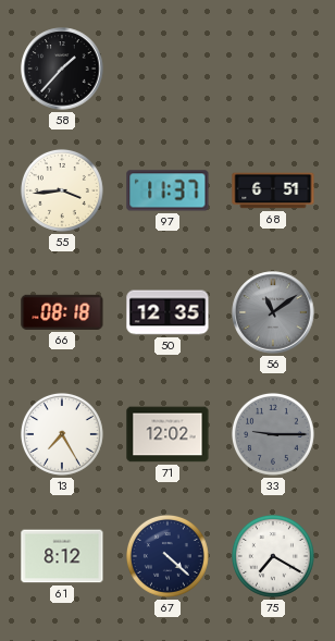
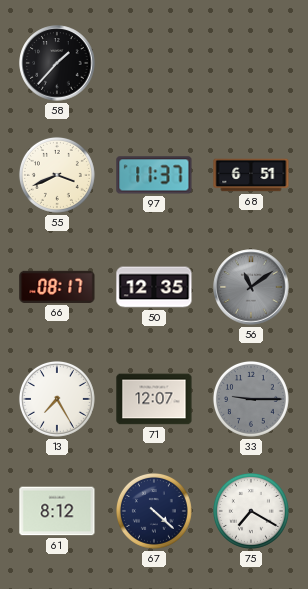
55: 3:44 -> 3:41 (57, 175)
66: 08:18 -> 08:17 (57, 287)
71: 12:02 -> 12:07 (154, 399)
